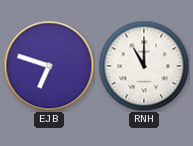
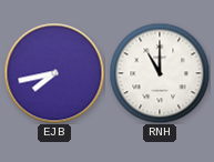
EJB: 6:48 -> 7:43 (54, 73)
